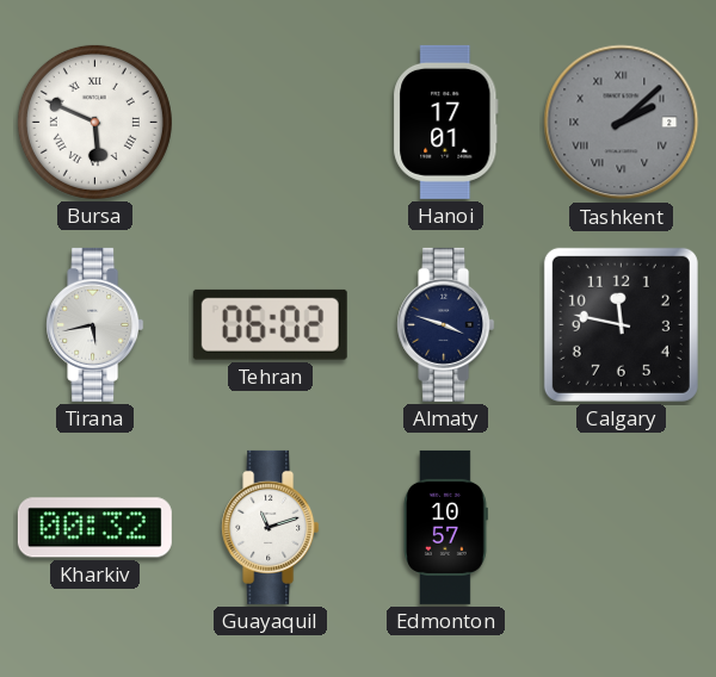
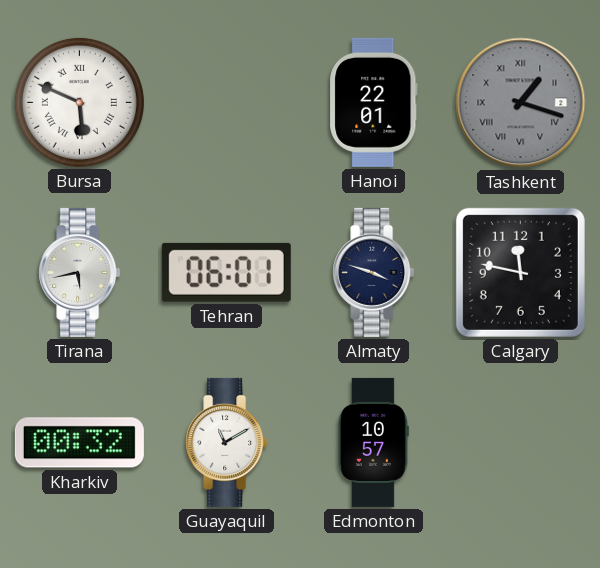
Hanoi: 17:01 -> 22:01 (374, 102)
Tashkent: 2:08 -> 1:18 (521, 103)
Tehran: 06:02 -> 06:01 (226, 272)
Guayaquil: 11:12 -> 11:10 (227, 442)
